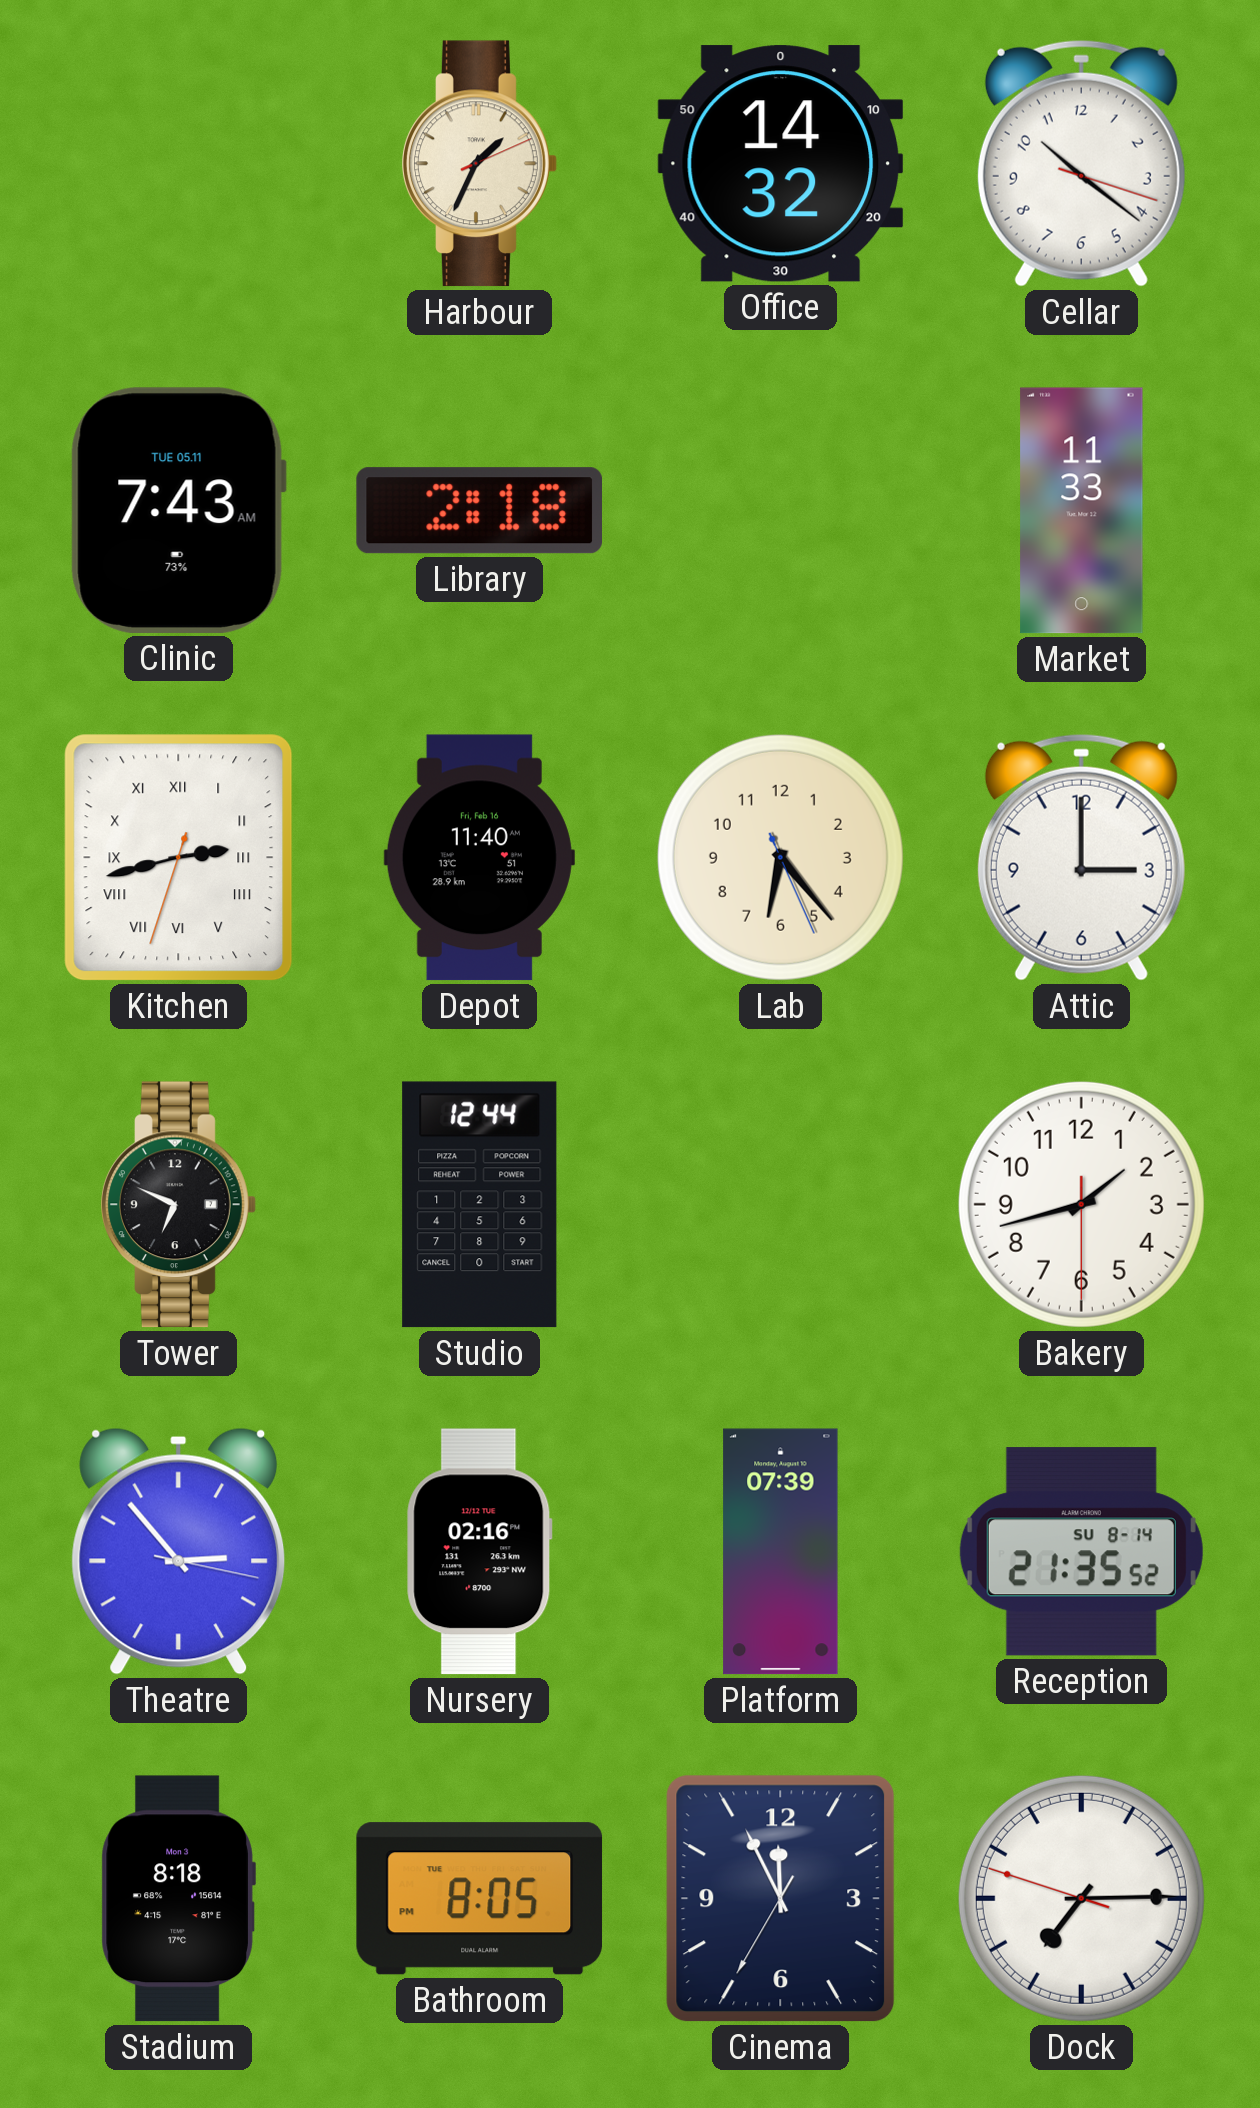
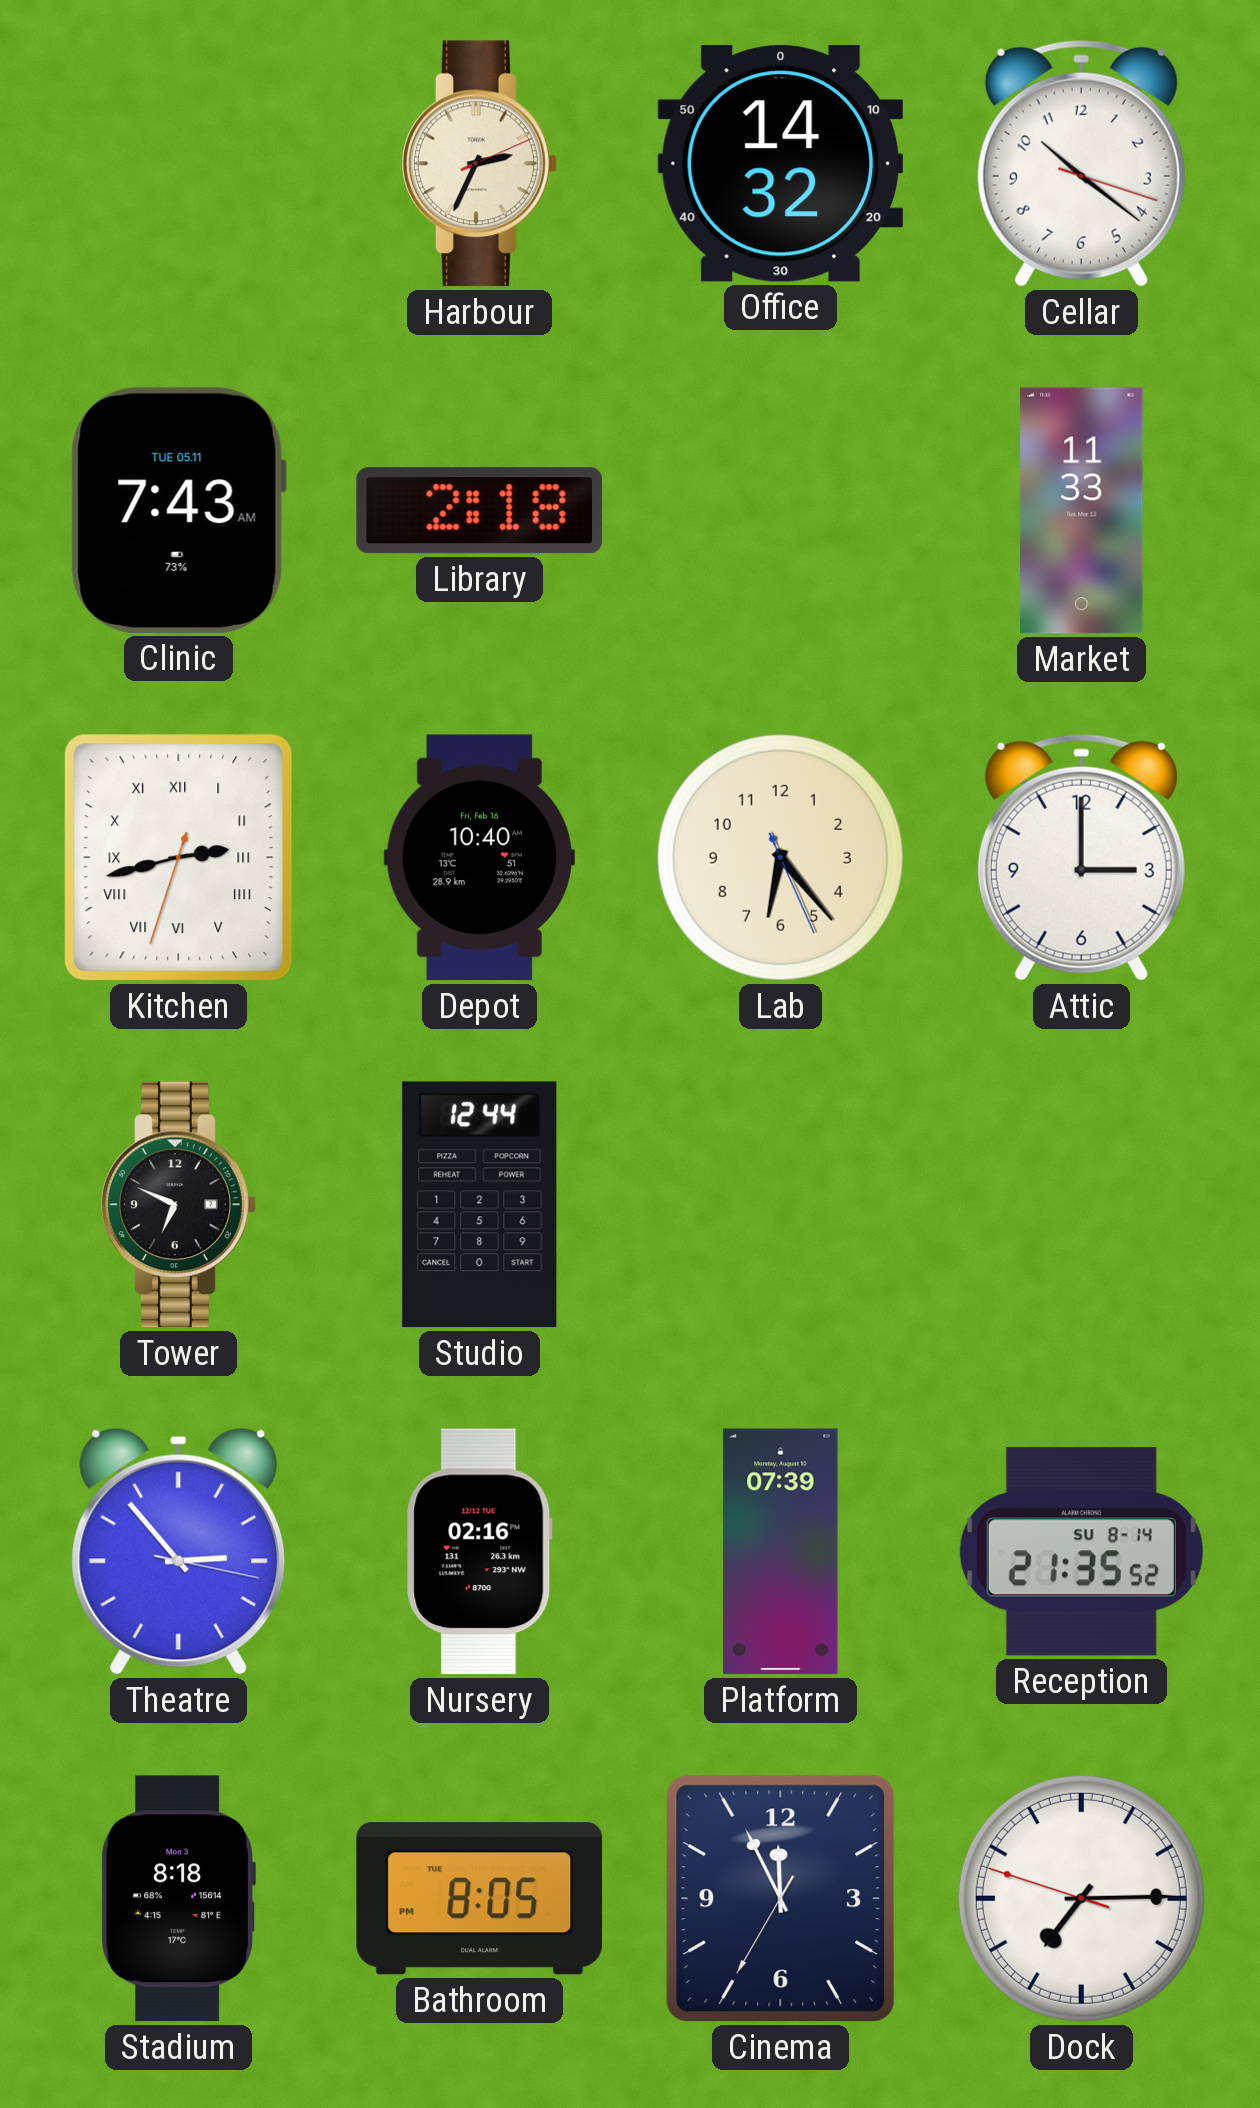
Harbour: 1:34 -> 2:34 (480, 164)
Depot: 11:40 -> 10:40 (479, 858)
Bakery: 1:42 -> none (1081, 1204)
